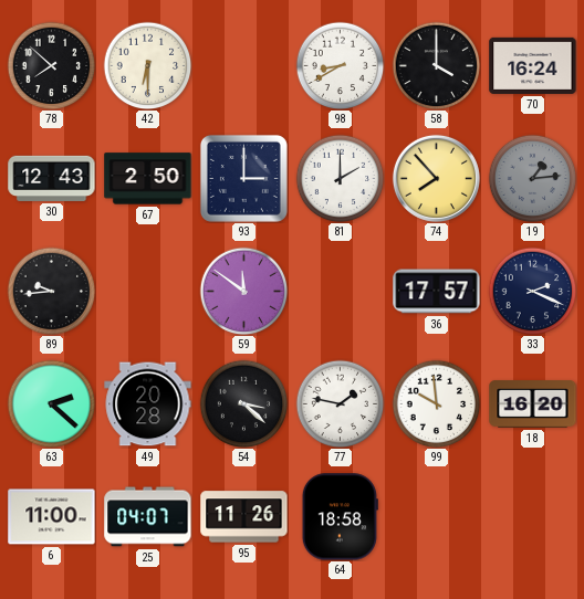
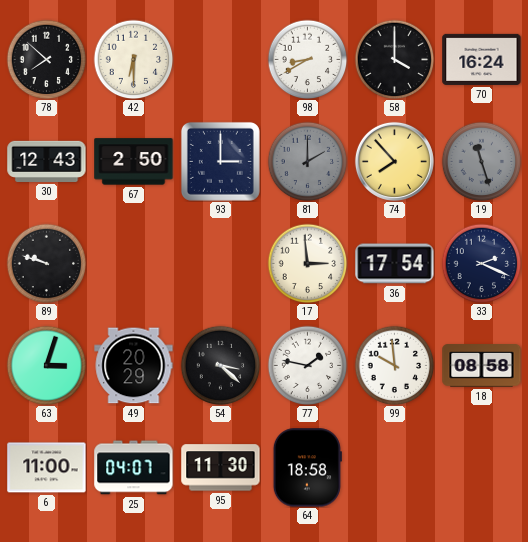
81 dial: white -> grey (307, 161)
19: 1:14 -> 11:27 (481, 161)
89: 9:44 -> 9:48 (46, 263)
59: 11:51 -> none (243, 291)
17: none -> 2:59 (307, 263)
36: 17:57 -> 17:54 (395, 264)
63: 2:22 -> 3:03 (46, 365)
49: 20:28 -> 20:29 (134, 366)
18: 16:20 -> 08:58 (482, 366)
95: 11:26 -> 11:30 (221, 468)
